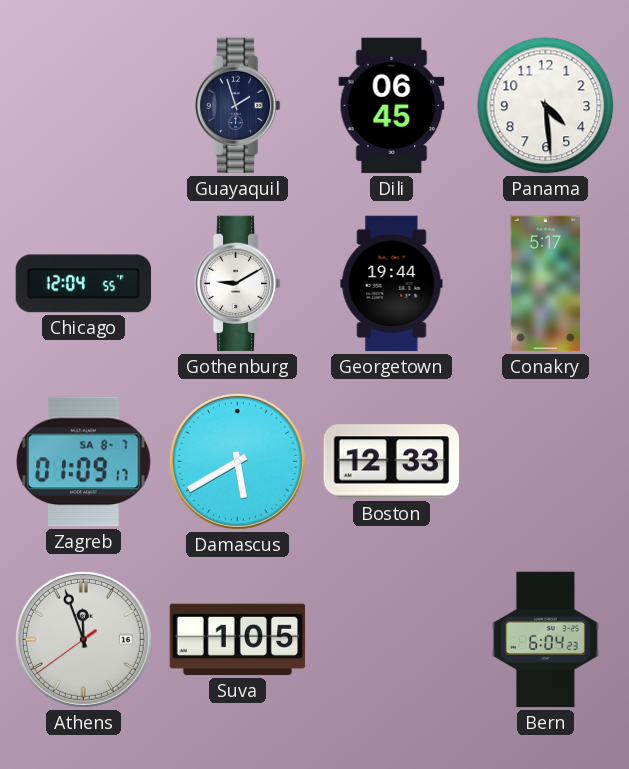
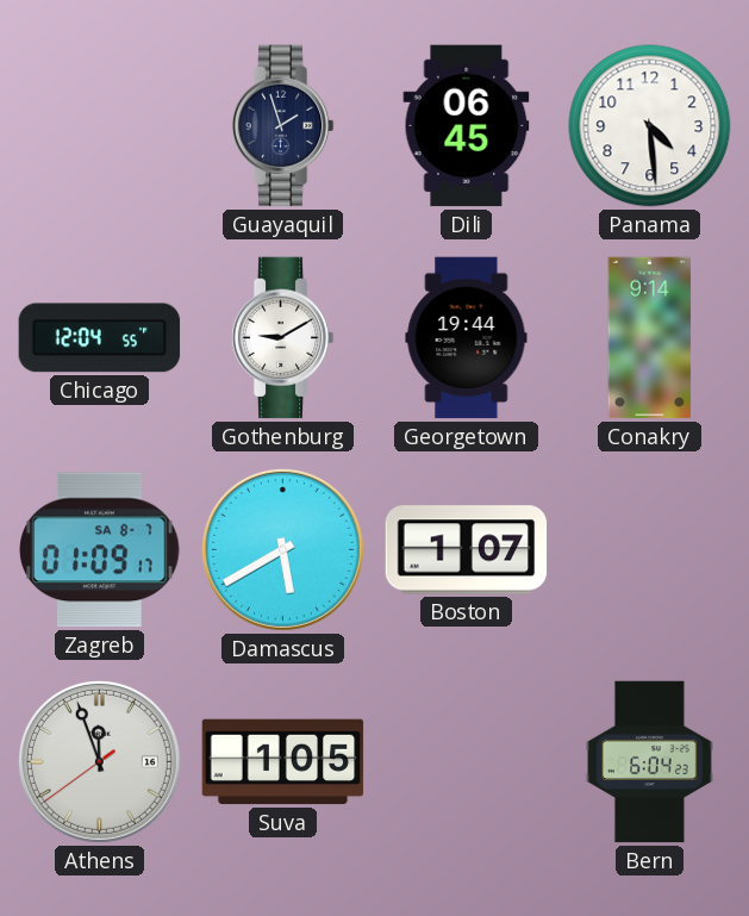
Conakry: 5:17 -> 9:14 (650, 338)
Boston: 12:33 -> 1:07 (467, 550)
